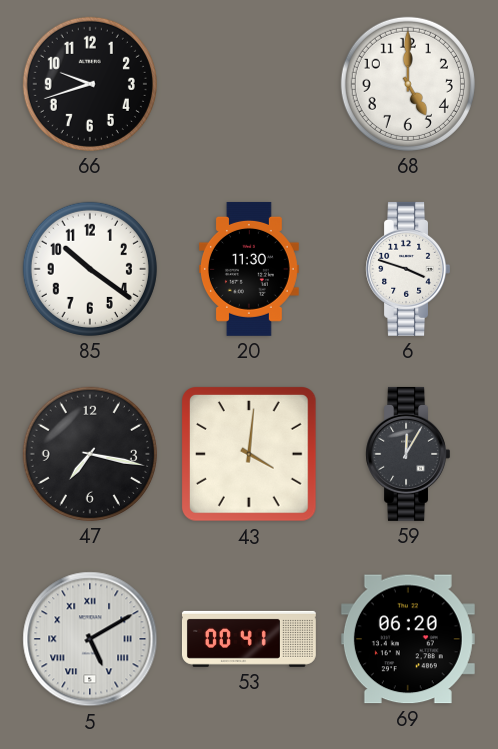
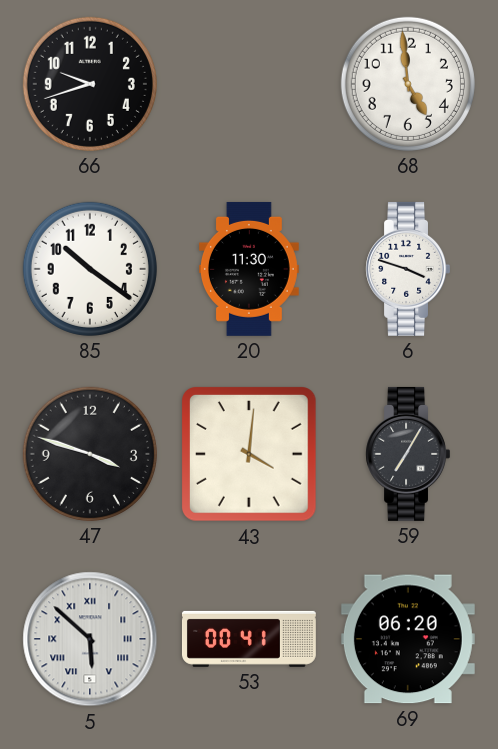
68: 5:00 -> 4:59 (408, 84)
47: 7:17 -> 3:48 (90, 454)
59: 12:05 -> 7:05 (407, 454)
5: 5:10 -> 5:52 (90, 639)
